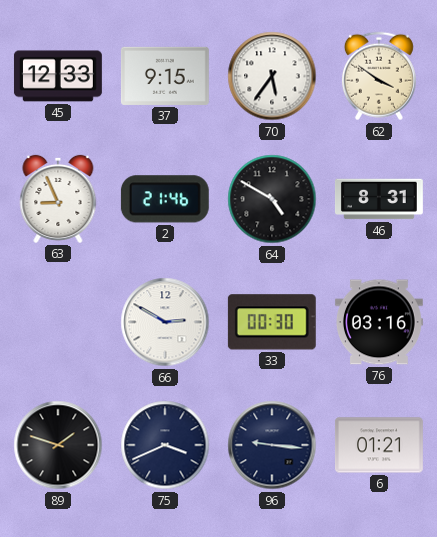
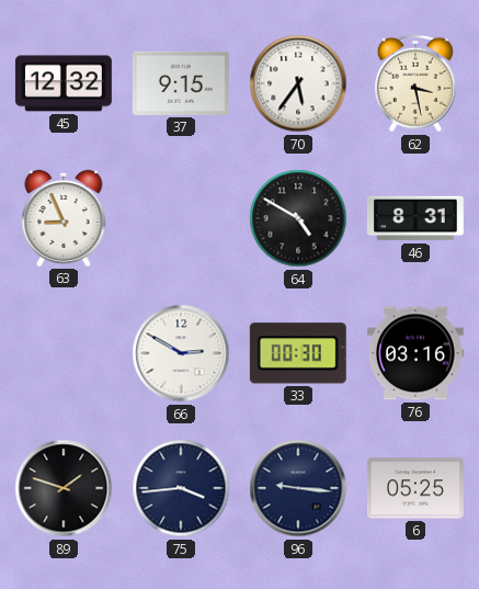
45: 12:33 -> 12:32 (64, 83)
62: 3:51 -> 3:28 (415, 83)
2: 21:46 -> none (165, 199)
75: 3:41 -> 3:44 (181, 488)
6: 01:21 -> 05:25 (415, 488)
